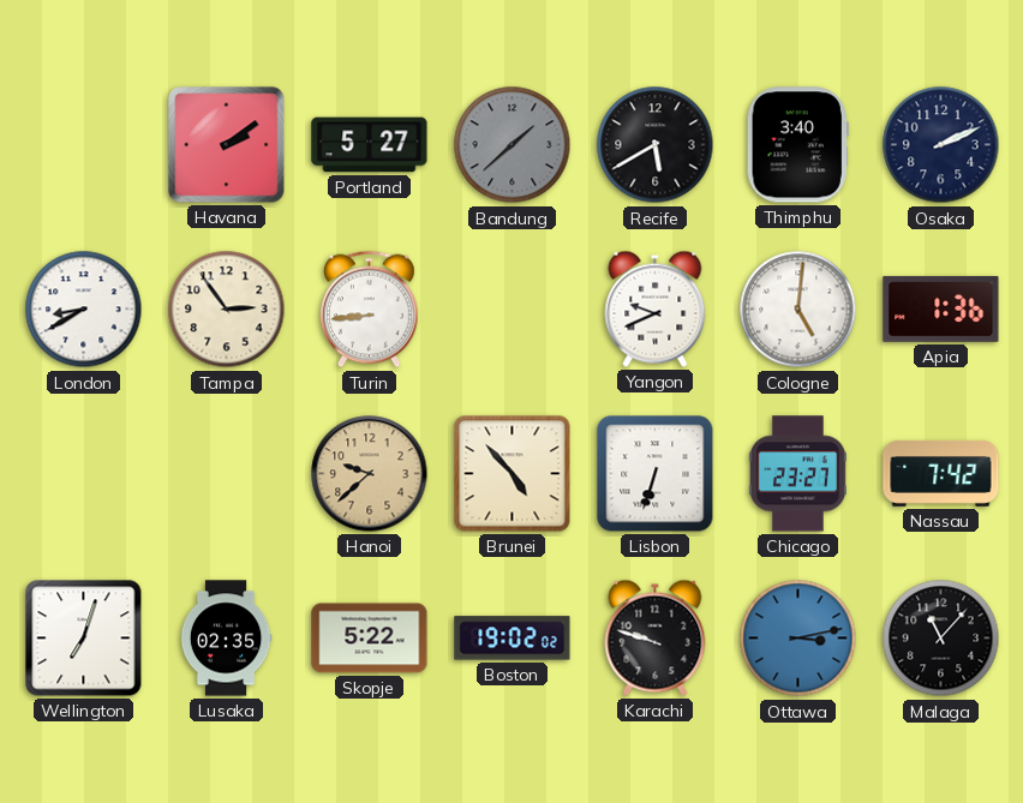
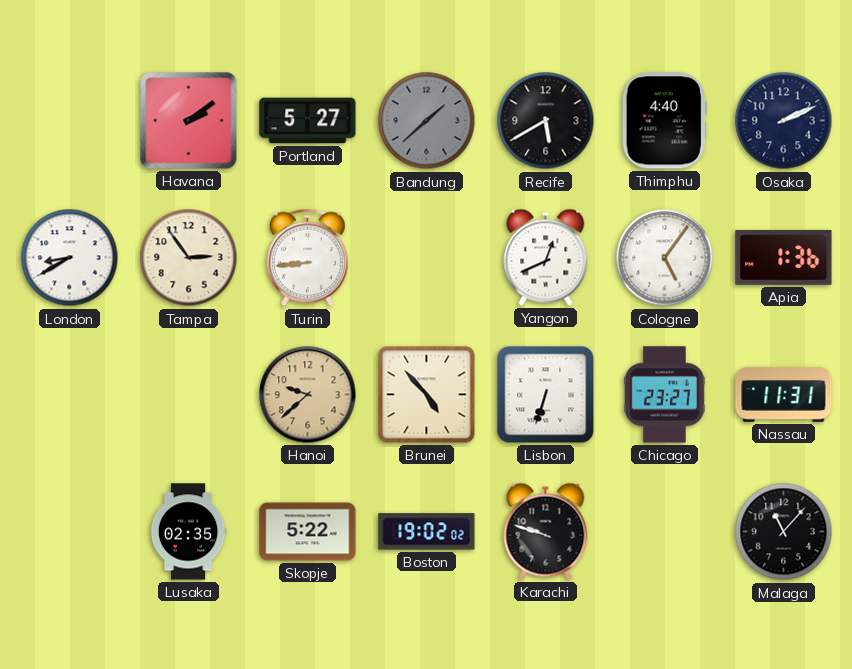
Thimphu: 3:40 -> 4:40 (664, 121)
Yangon: 9:41 -> 12:41 (546, 257)
Cologne: 5:01 -> 5:06 (665, 258)
Nassau: 7:42 -> 11:31 (784, 394)
Wellington: 7:03 -> none (84, 639)
Ottawa: 3:13 -> none (798, 639)
